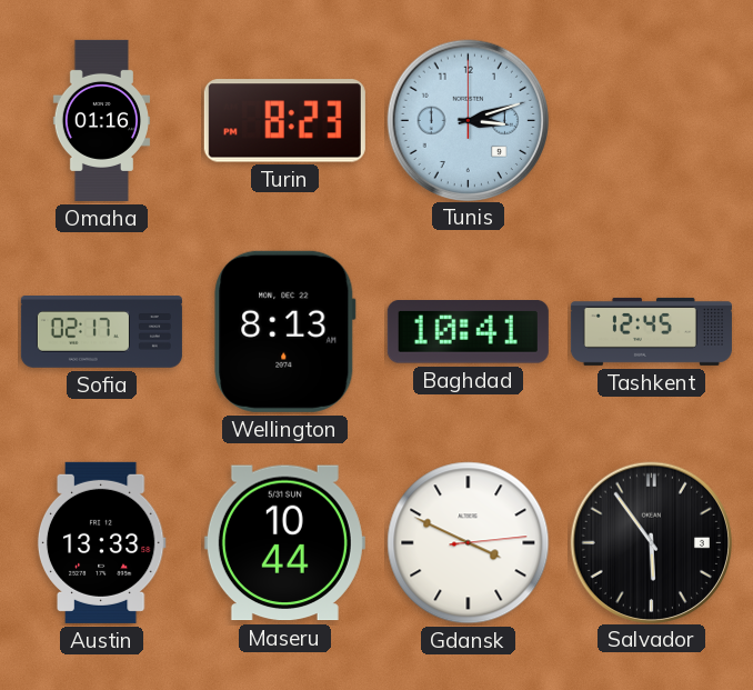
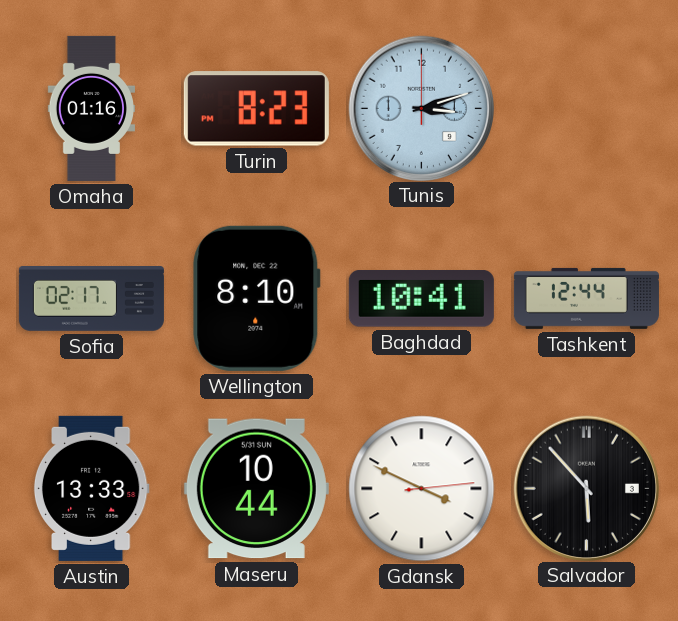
Wellington: 8:13 -> 8:10 (257, 298)
Tashkent: 12:45 -> 12:44 (586, 298)
Salvador: 5:54 -> 5:53 (586, 488)
